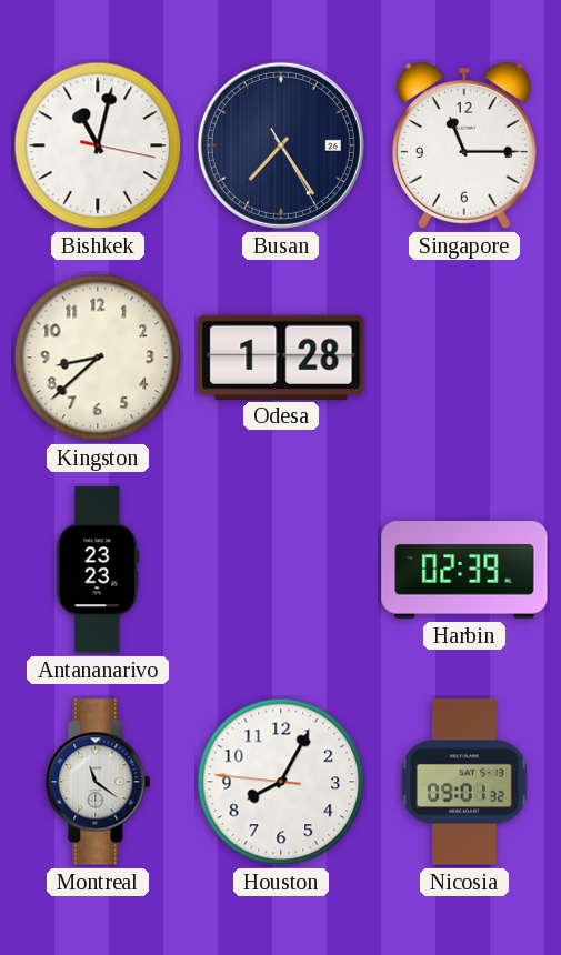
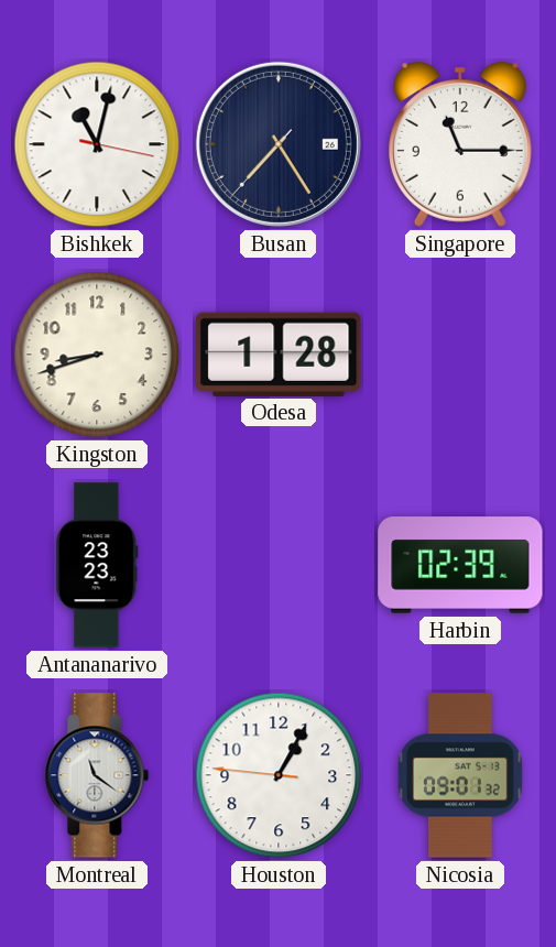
Busan: 7:24:25 -> 7:24:37 (279, 144)
Kingston: 8:38 -> 8:42 (97, 355)
Houston: 8:04 -> 1:04 (279, 775)
